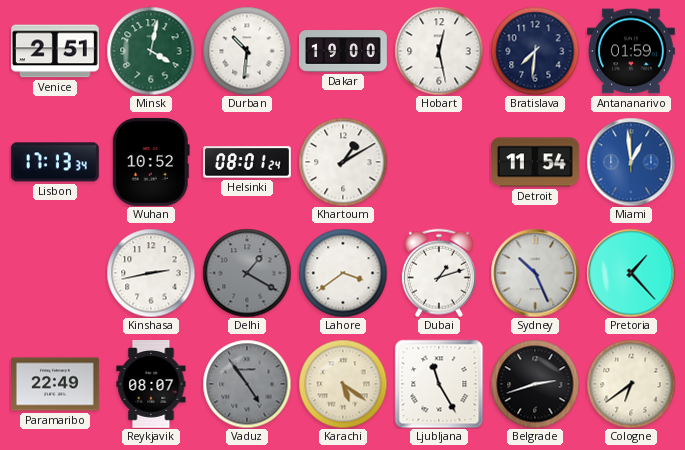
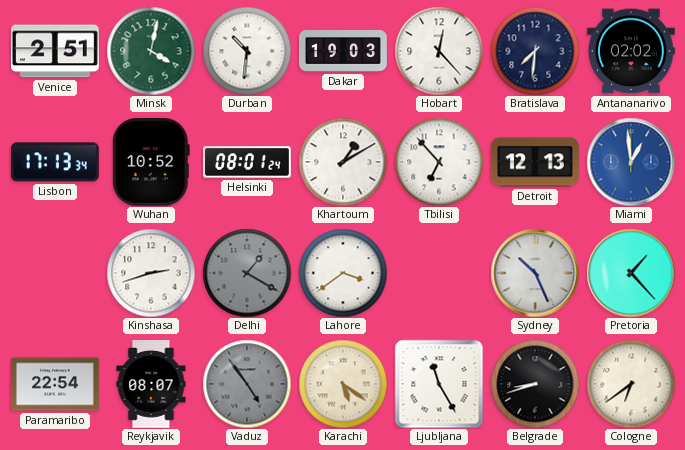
Dakar: 19:00 -> 19:03 (344, 51)
Hobart: 12:28 -> 12:23 (439, 51)
Antananarivo: 01:59 -> 02:02 (631, 51)
Tbilisi: none -> 6:53 (439, 162)
Detroit: 11:54 -> 12:13 (535, 162)
Kinshasa: 2:43 -> 2:42 (151, 273)
Dubai: 1:12 -> none (439, 273)
Paramaribo: 22:49 -> 22:54 (56, 384)
Belgrade: 2:42 -> 8:42 (535, 384)
